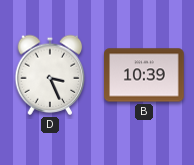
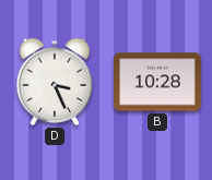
B: 10:39 -> 10:28 (158, 82)
